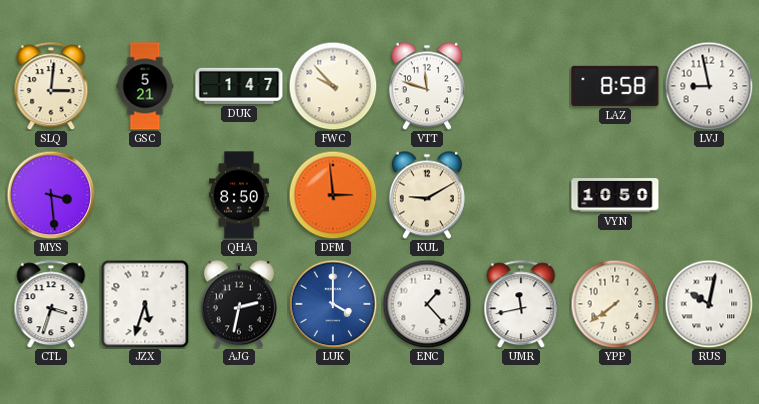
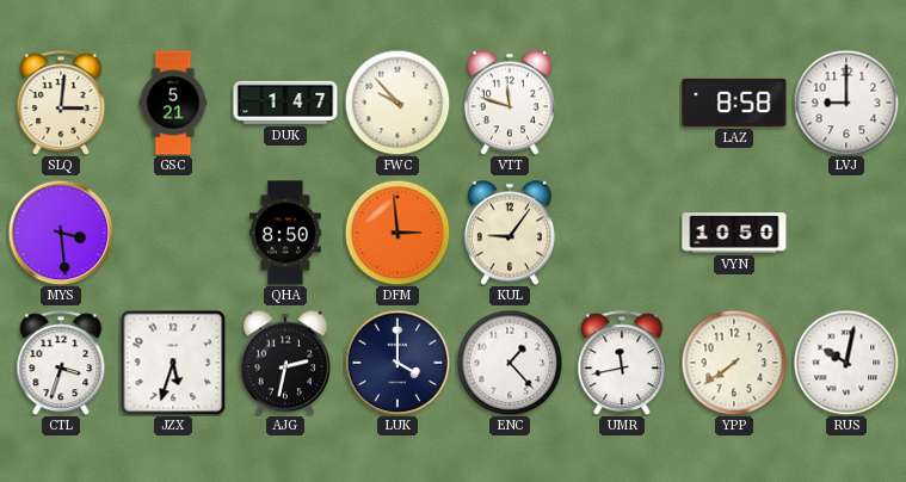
LVJ: 8:58 -> 9:00 (846, 103)
KUL: 9:10 -> 9:06 (510, 233)
LUK dial: blue -> navy (397, 363)
